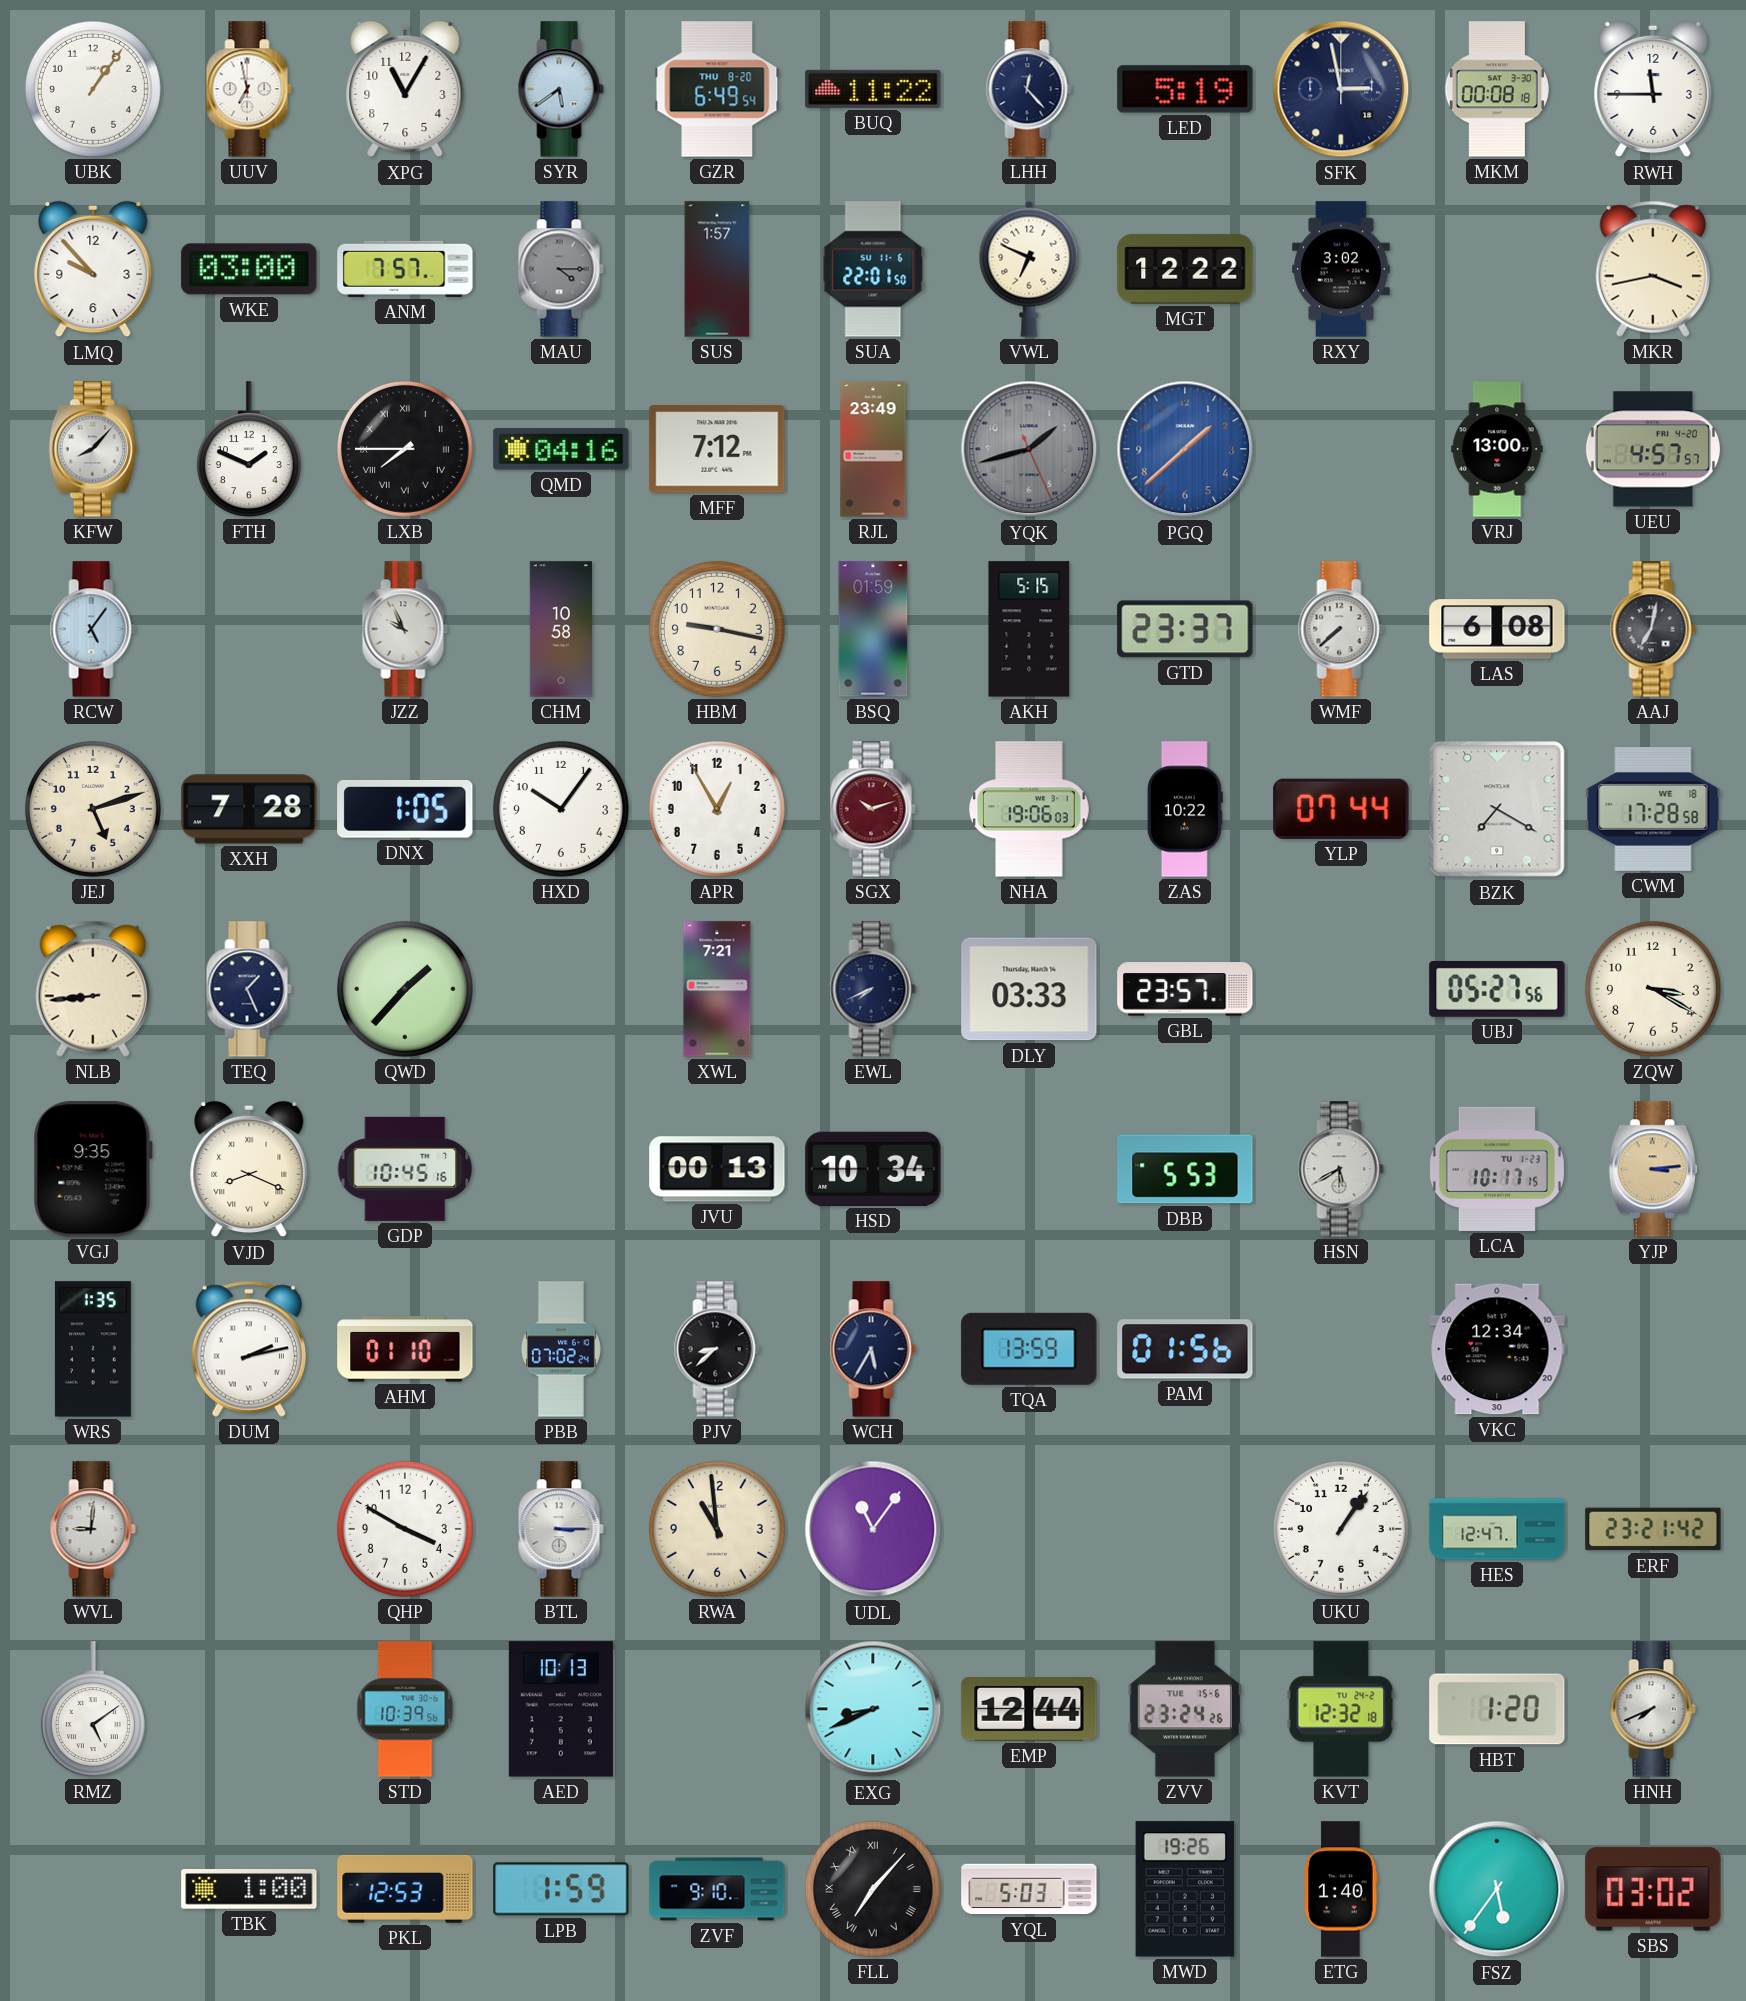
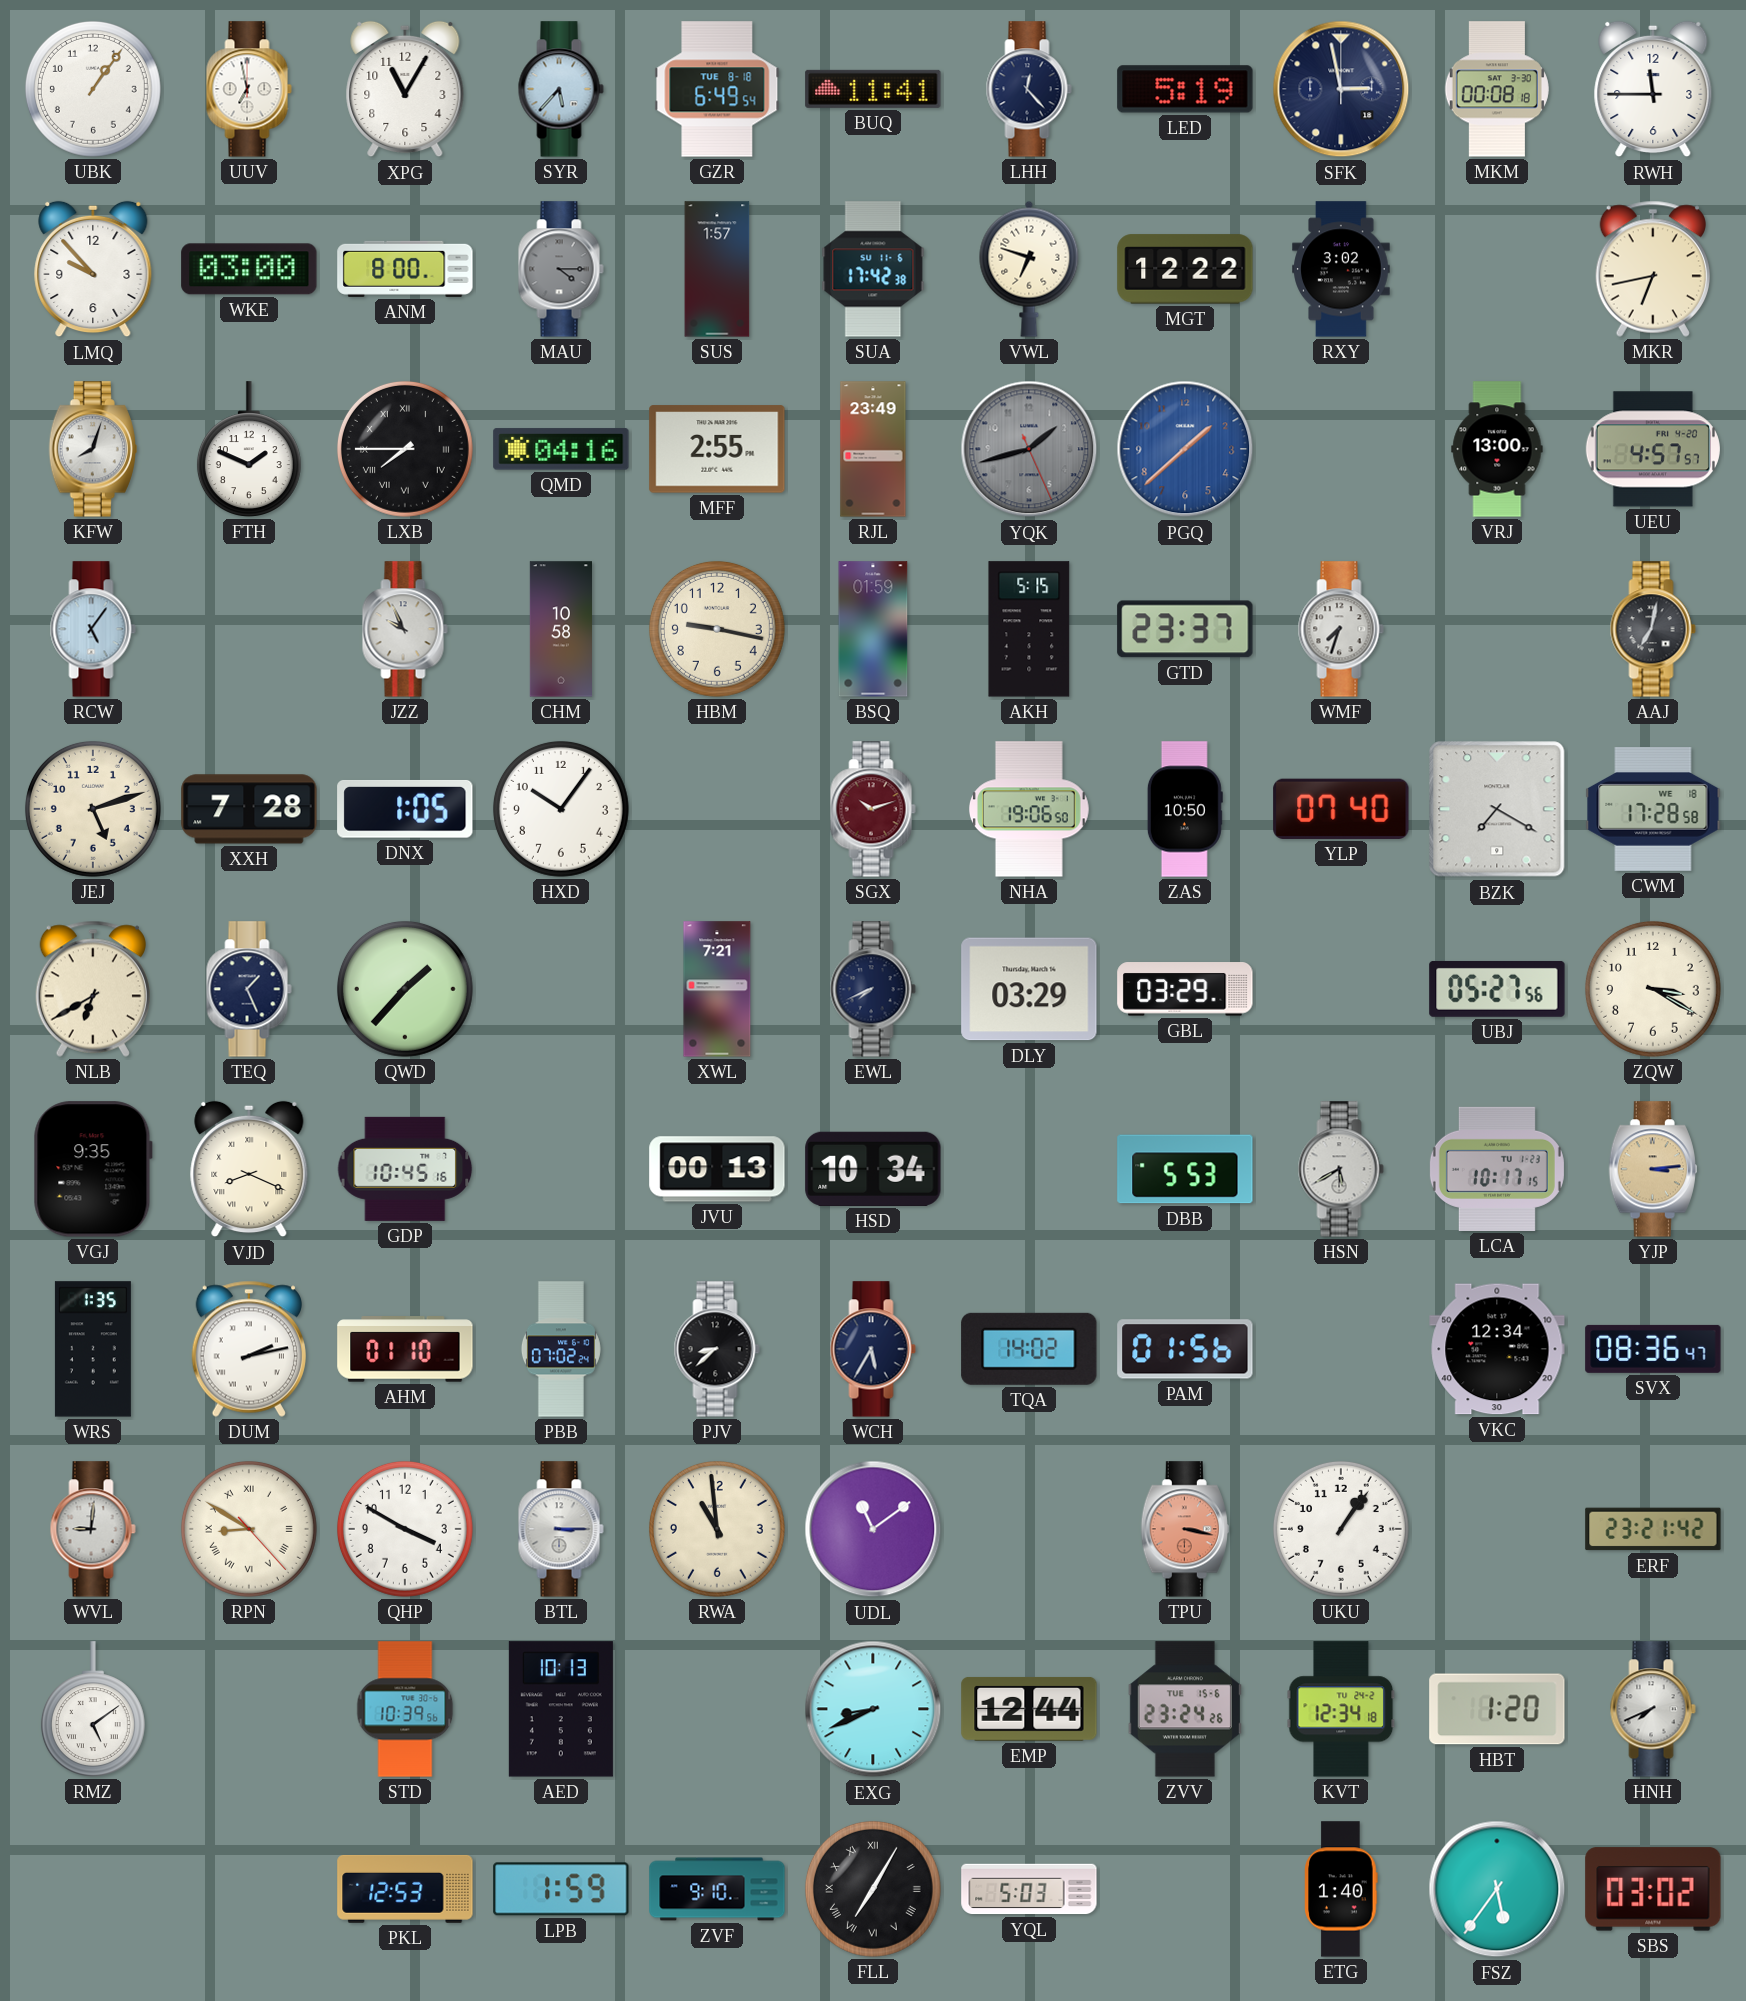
SYR: 5:39 -> 5:37 (561, 89)
GZR date: THU 8-20 -> TUE 8-18 (717, 89)
BUQ: 11:22 -> 11:41 (873, 89)
ANM: 7:57 -> 8:00 (405, 269)
SUA: 22:01 -> 17:42 (873, 269)
VWL: 6:49 -> 6:48 (1029, 269)
MKR: 3:43 -> 6:43 (1653, 269)
KFW: 8:07 -> 8:03 (93, 449)
MFF: 7:12 -> 2:55 (717, 449)
WMF: 7:38 -> 7:33 (1341, 629)
LAS: 6:08 -> none (1497, 629)
APR: 12:55 -> none (717, 809)
NHA: 19:06:03 -> 19:06:50 (1030, 809)
ZAS: 10:22 -> 10:50 (1185, 809)
YLP: 07:44 -> 07:40 (1341, 809)
NLB: 8:44 -> 6:40 (93, 989)
DLY: 03:33 -> 03:29 (1029, 989)
GBL: 23:57 -> 03:29 (1185, 989)
TQA: 13:59 -> 14:02 (1029, 1349)
SVX: none -> 08:36 (1653, 1349)
RPN: none -> 8:50 (249, 1529)
UDL: 11:06 -> 11:09 (873, 1529)
TPU: none -> 3:17 (1185, 1529)
HES: 12:47 -> none (1497, 1529)
KVT: 12:32 -> 12:34 (1341, 1709)
TBK: 1:00 -> none (249, 1889)
FLL: 7:07 -> 7:05 (873, 1889)
MWD: 19:26 -> none (1185, 1889)
